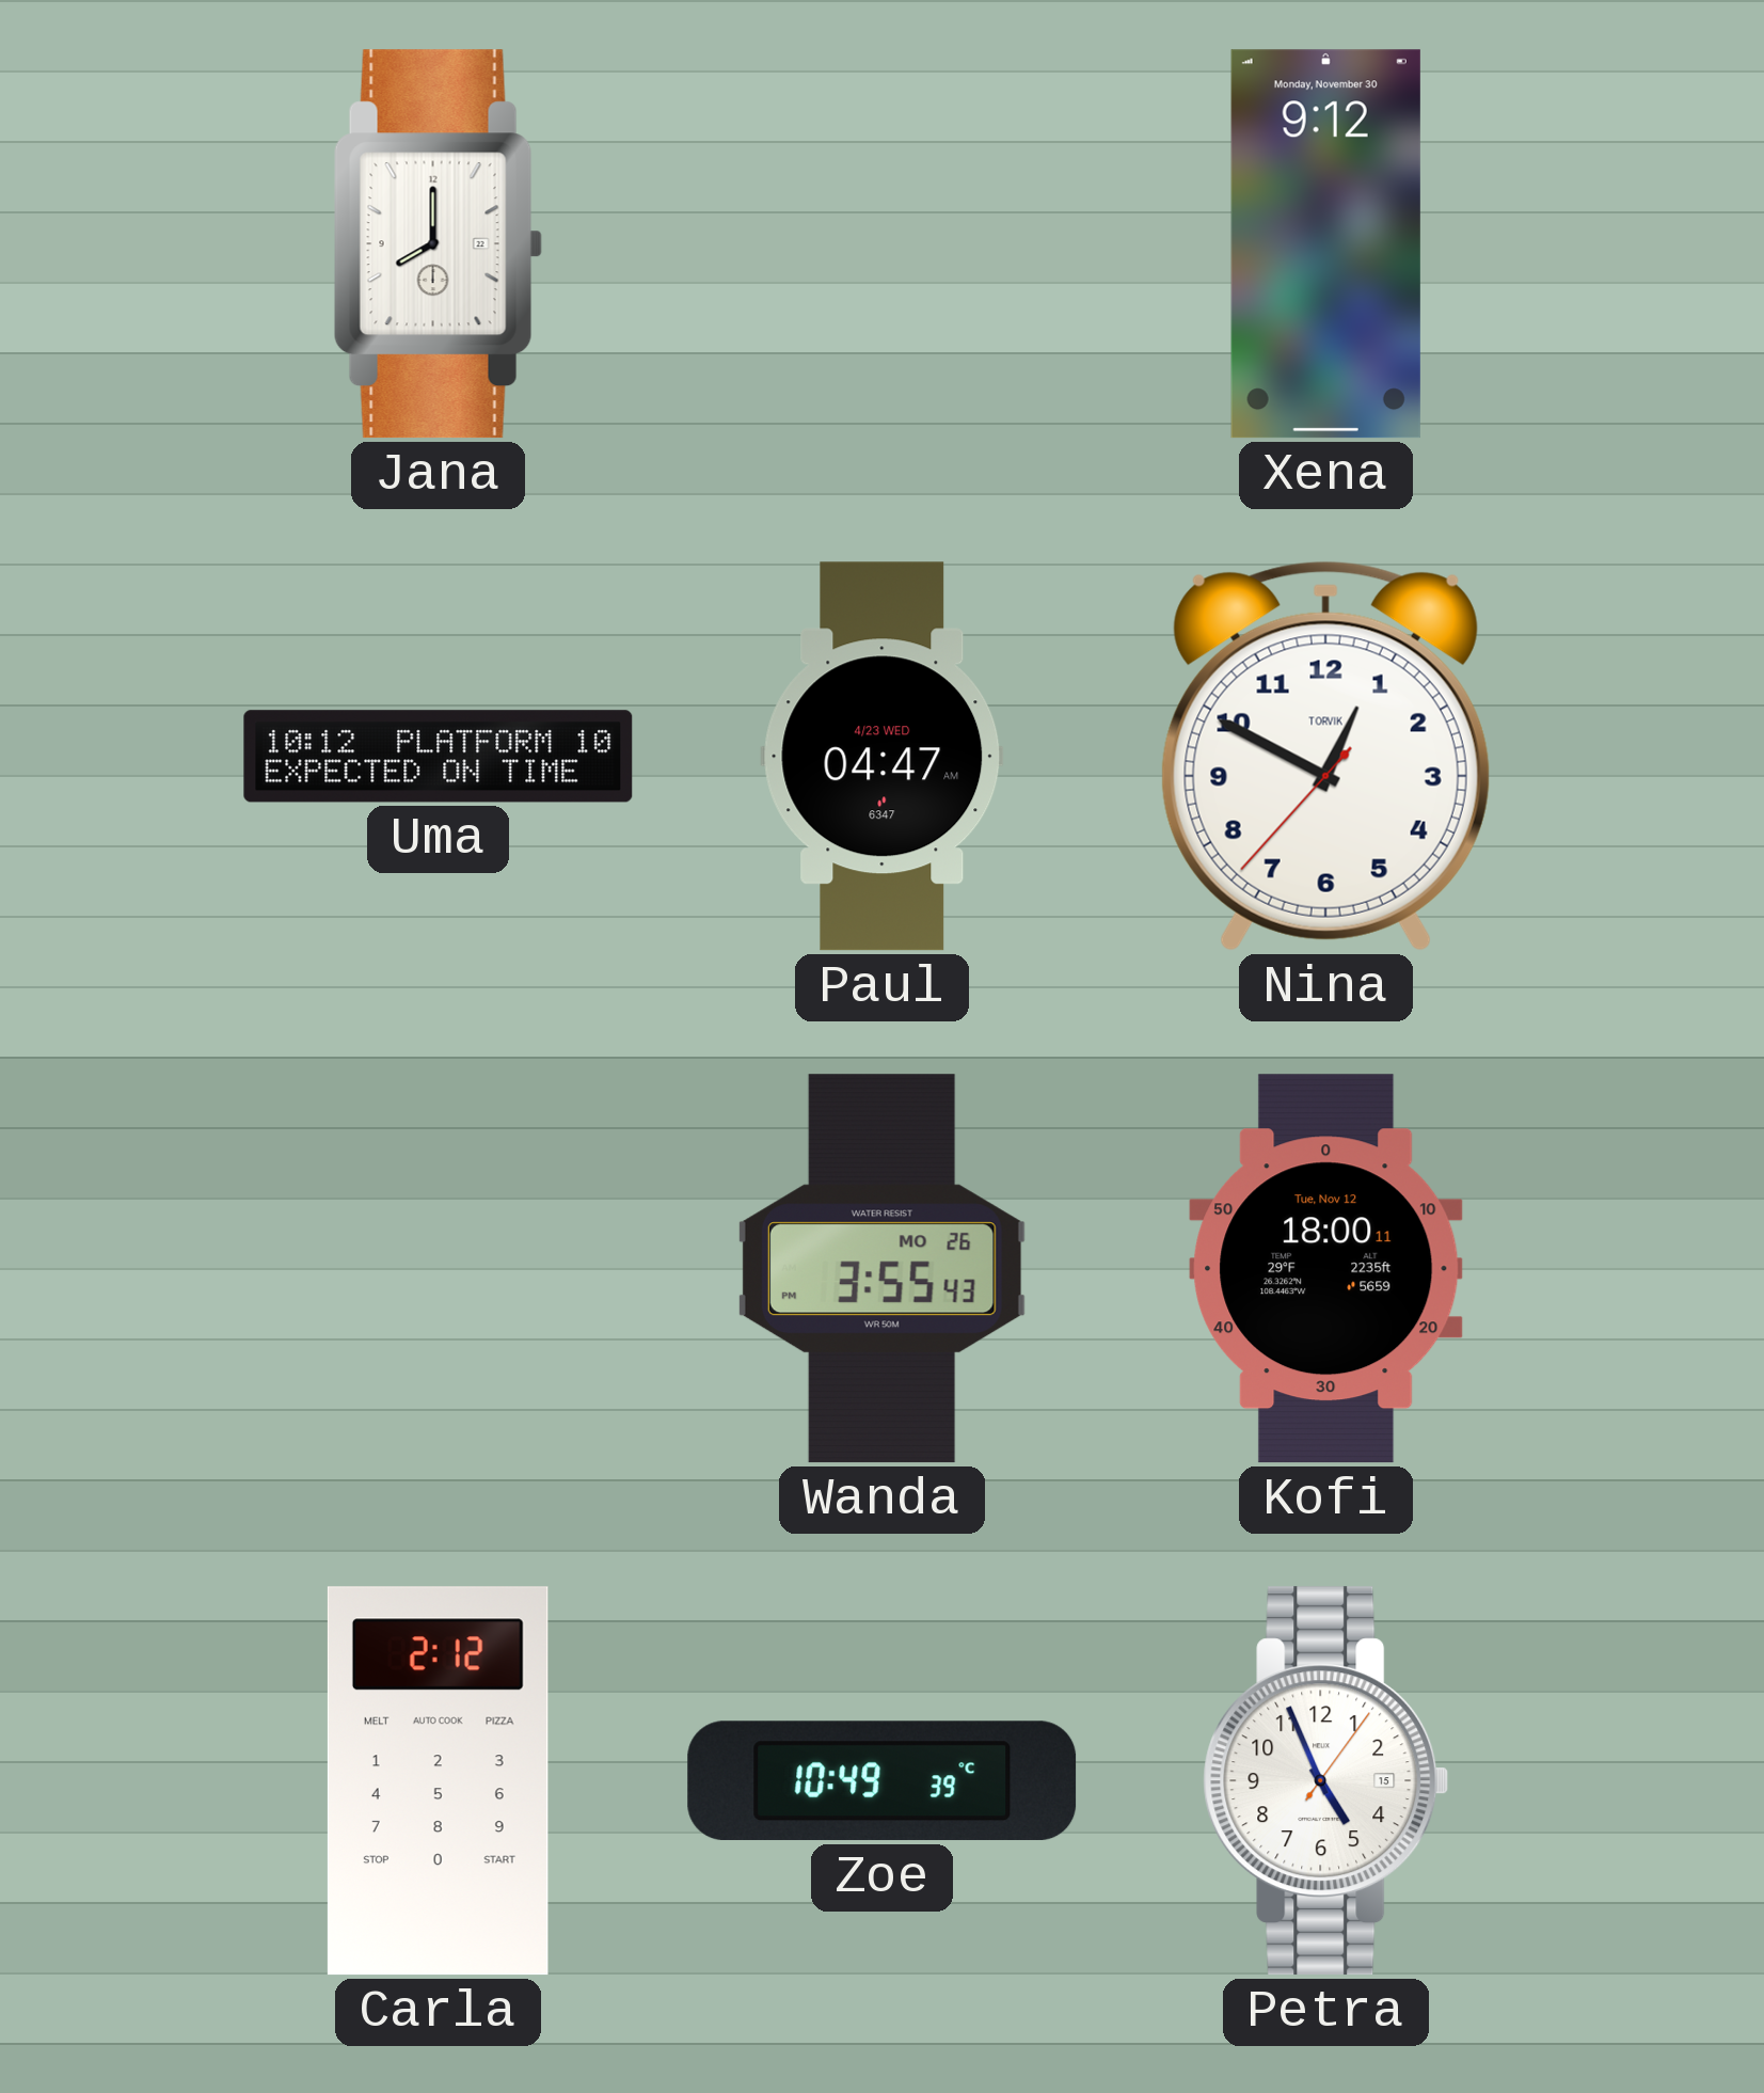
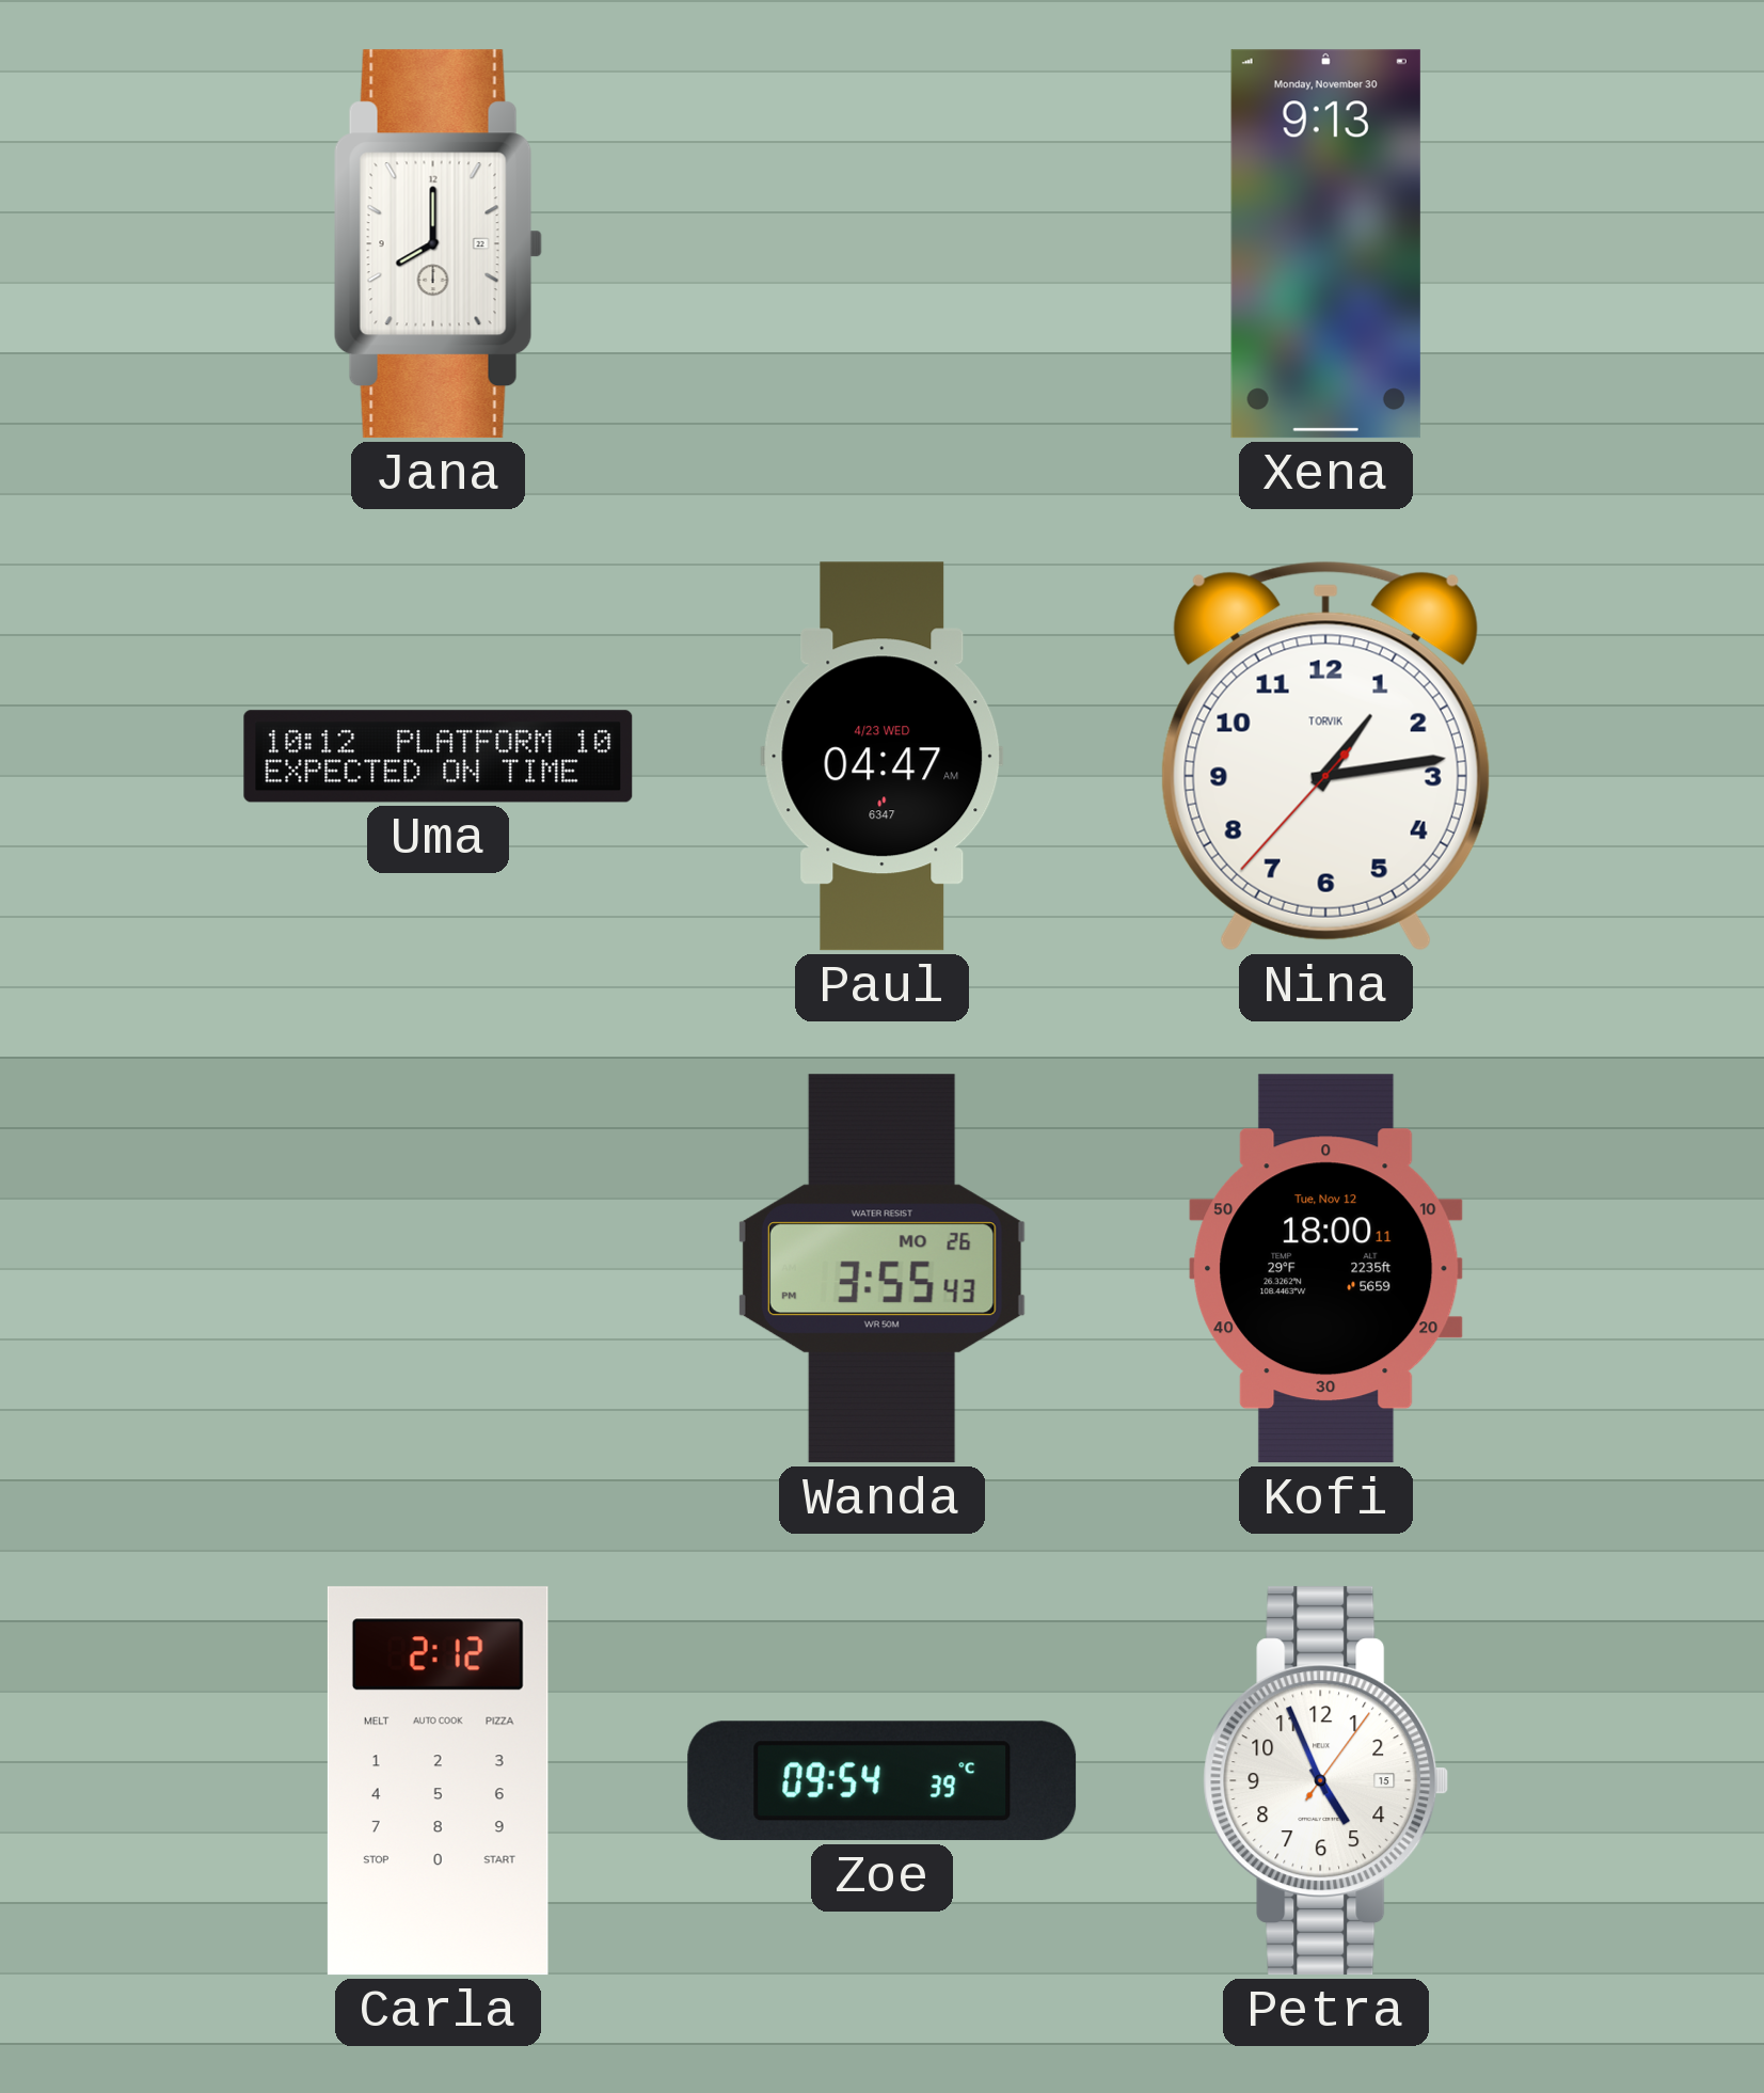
Xena: 9:12 -> 9:13 (1325, 244)
Nina: 12:49 -> 1:13 (1325, 756)
Zoe: 10:49 -> 09:54 (883, 1781)
